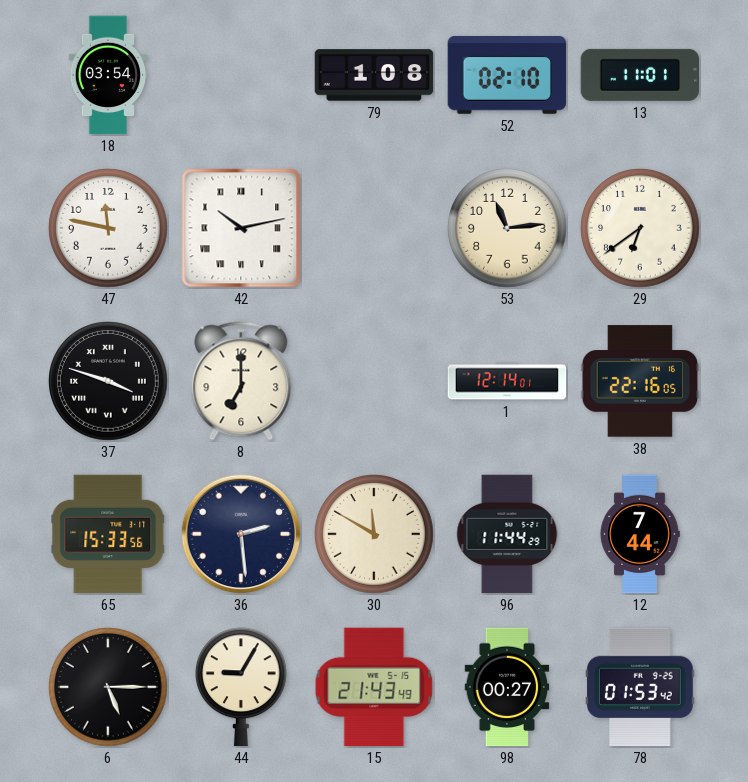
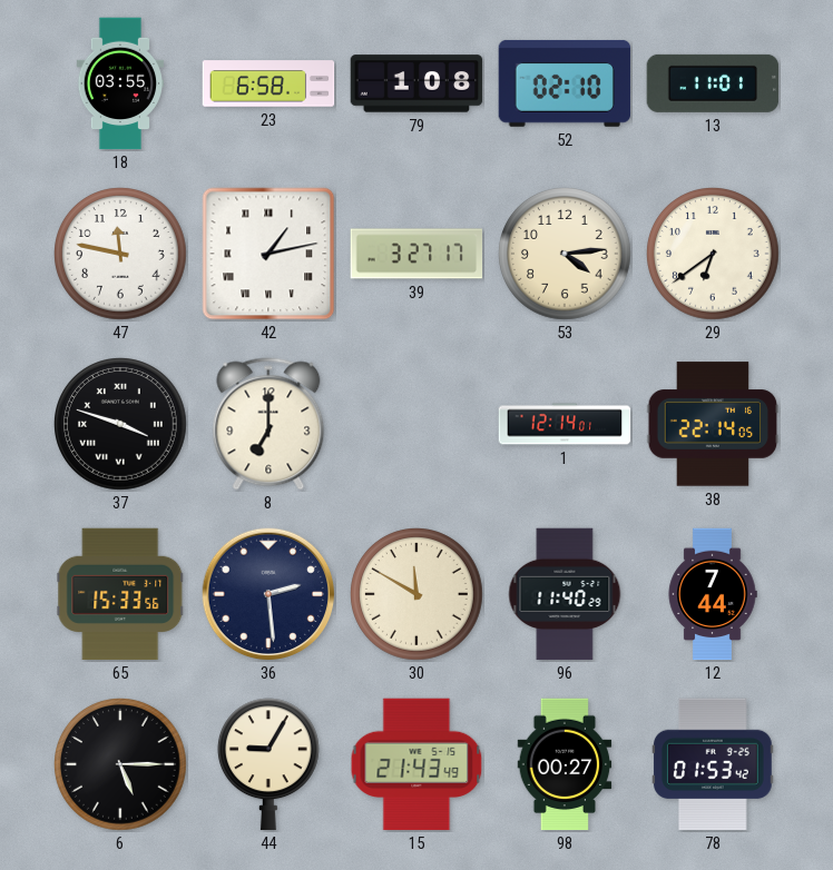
18: 03:54 -> 03:55 (119, 83)
23: none -> 6:58 (268, 83)
42: 10:13 -> 1:13 (268, 254)
39: none -> 3:27 (416, 254)
53: 11:14 -> 4:14 (566, 255)
38: 22:16 -> 22:14 (713, 424)
96: 11:44 -> 11:40 (565, 594)
